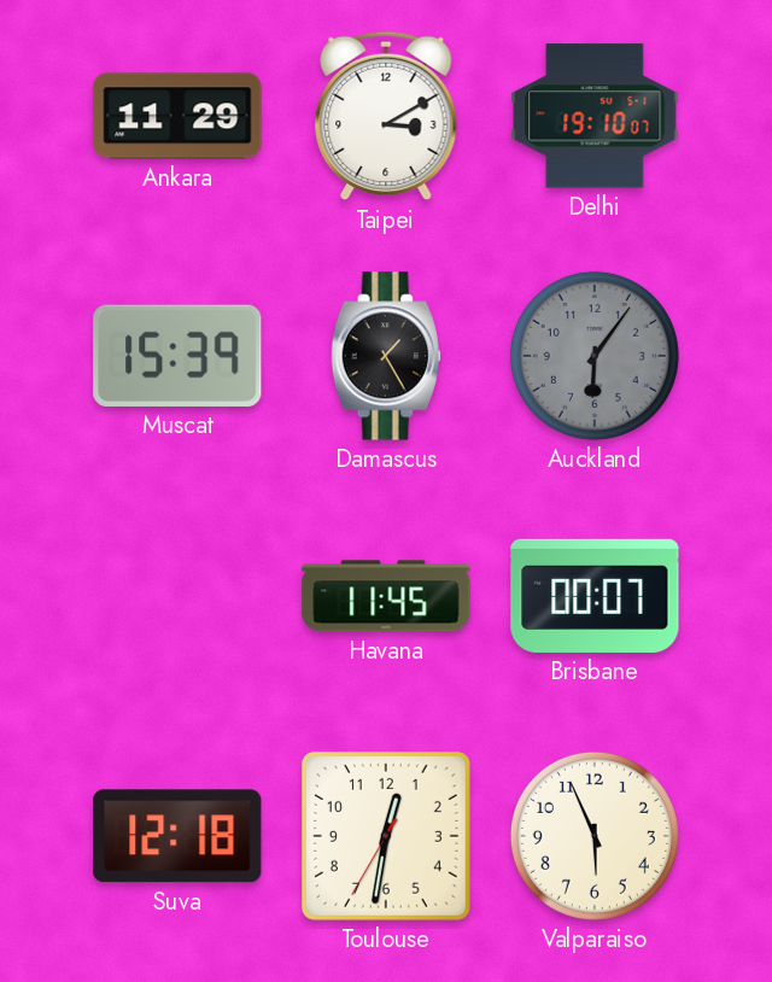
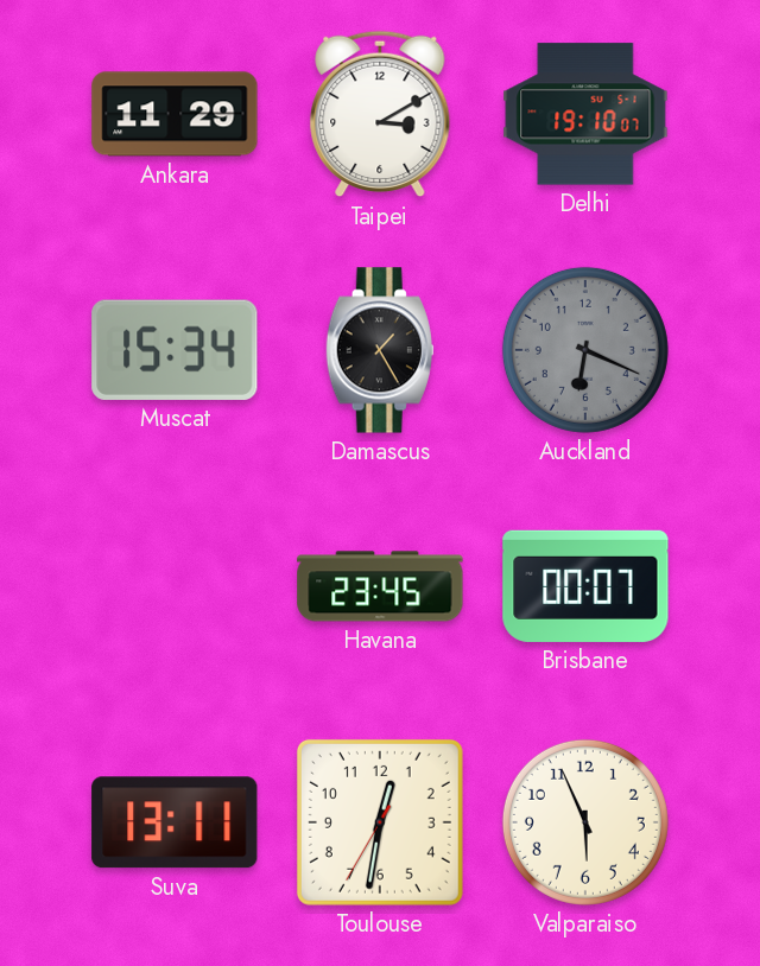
Muscat: 15:39 -> 15:34 (175, 350)
Auckland: 6:06 -> 6:19 (585, 350)
Havana: 11:45 -> 23:45 (380, 586)
Suva: 12:18 -> 13:11 (175, 822)
